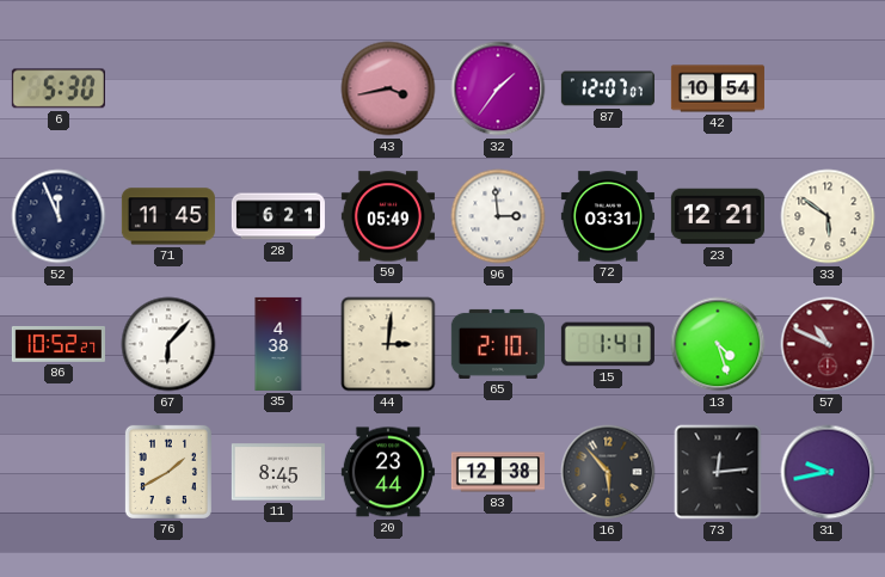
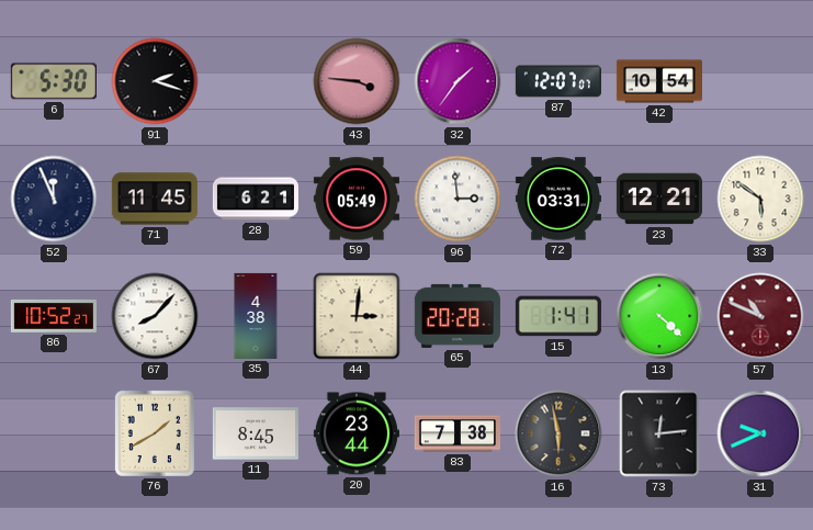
91: none -> 2:18 (155, 81)
43: 3:43 -> 3:46 (357, 81)
67: 6:07 -> 8:07 (155, 316)
65: 2:10 -> 20:28 (458, 316)
13: 4:27 -> 4:22 (659, 316)
83: 12:38 -> 7:38 (458, 433)
16: 5:53 -> 5:58 (558, 433)
31: 9:43 -> 9:41 (760, 433)
